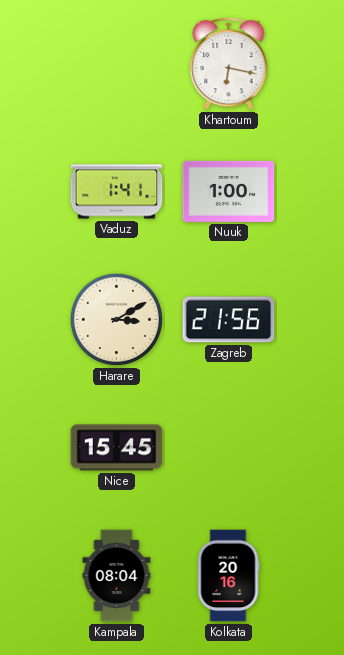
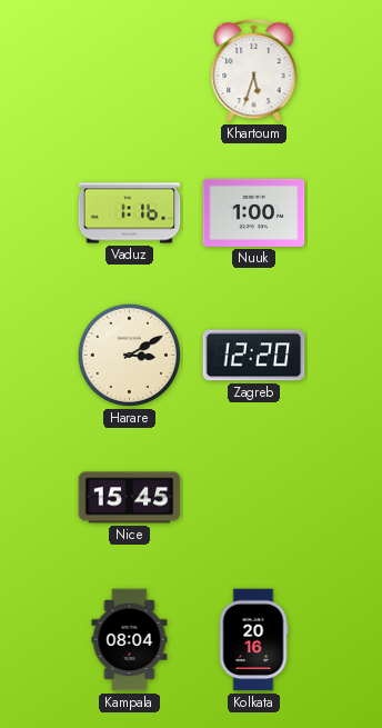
Khartoum: 6:17 -> 5:33 (254, 70)
Vaduz: 1:41 -> 1:16 (130, 213)
Zagreb: 21:56 -> 12:20 (254, 356)
